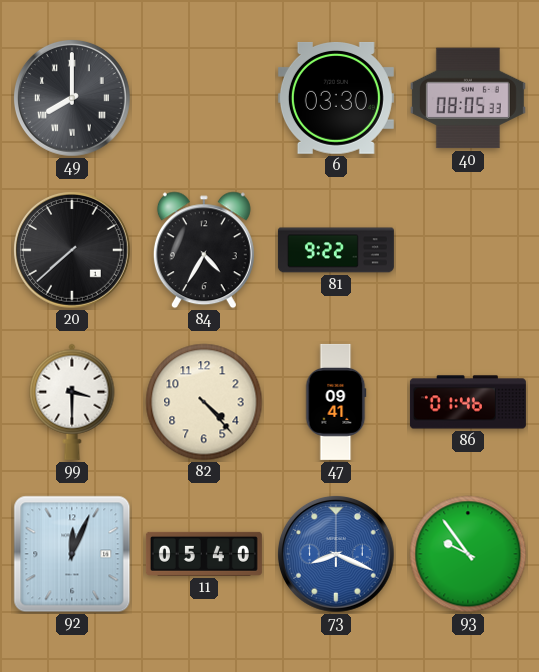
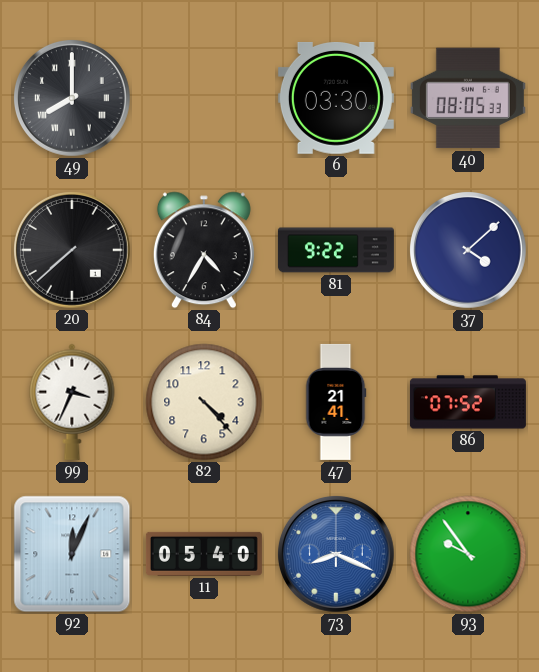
37: none -> 4:08 (469, 251)
99: 3:30 -> 3:34 (72, 402)
47: 09:41 -> 21:41 (336, 402)
86: 01:46 -> 07:52 (468, 402)
